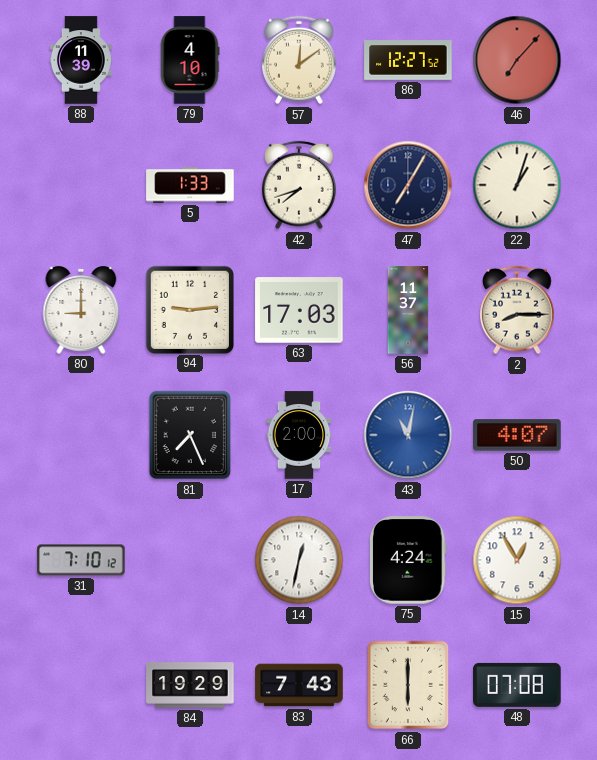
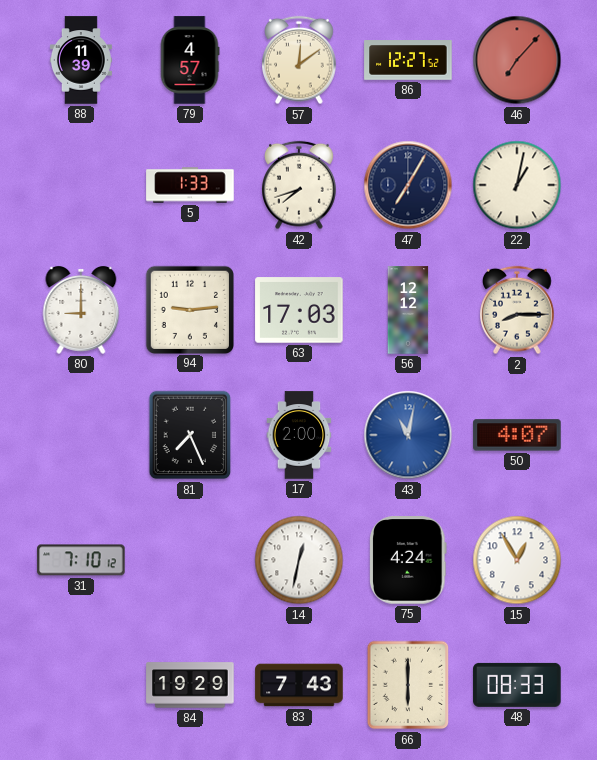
79: 4:10 -> 4:57 (190, 60)
22: 1:03 -> 1:02 (517, 185)
56: 11:37 -> 12:12 (408, 310)
48: 07:08 -> 08:33 (517, 685)
